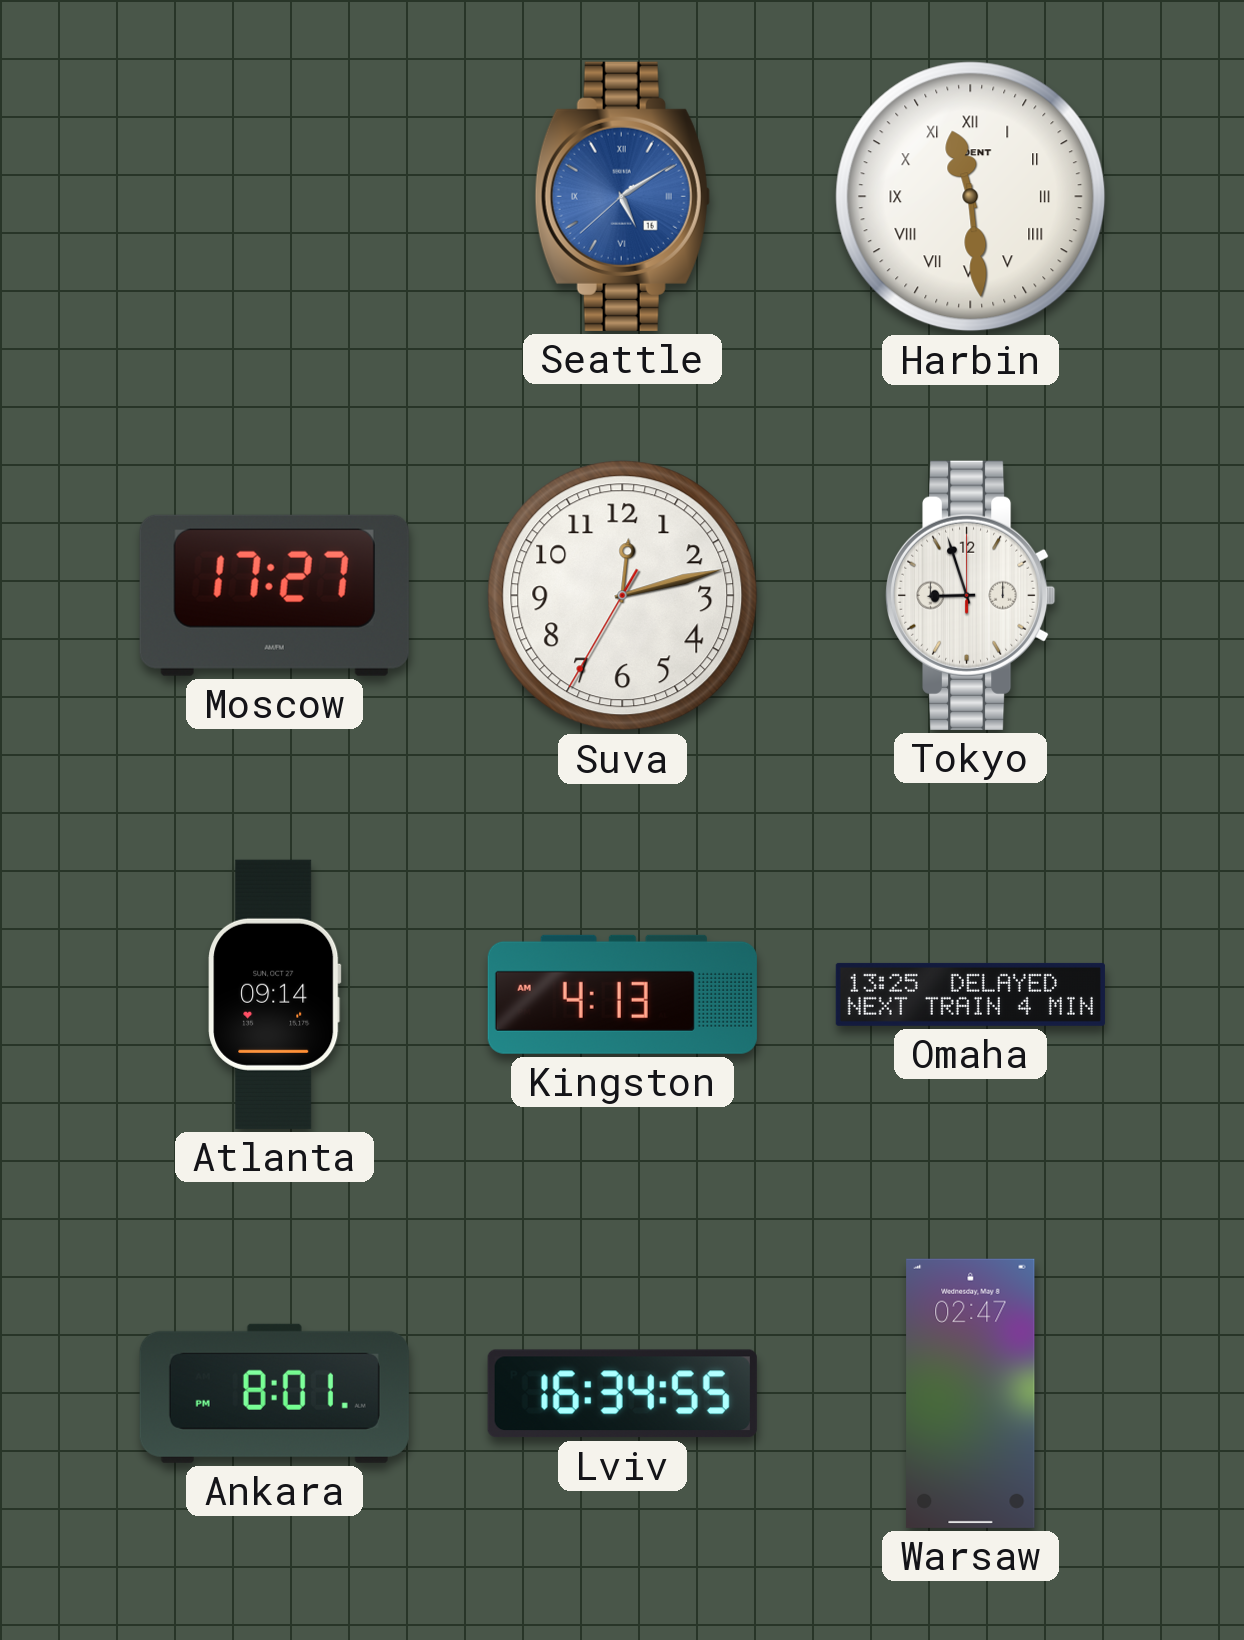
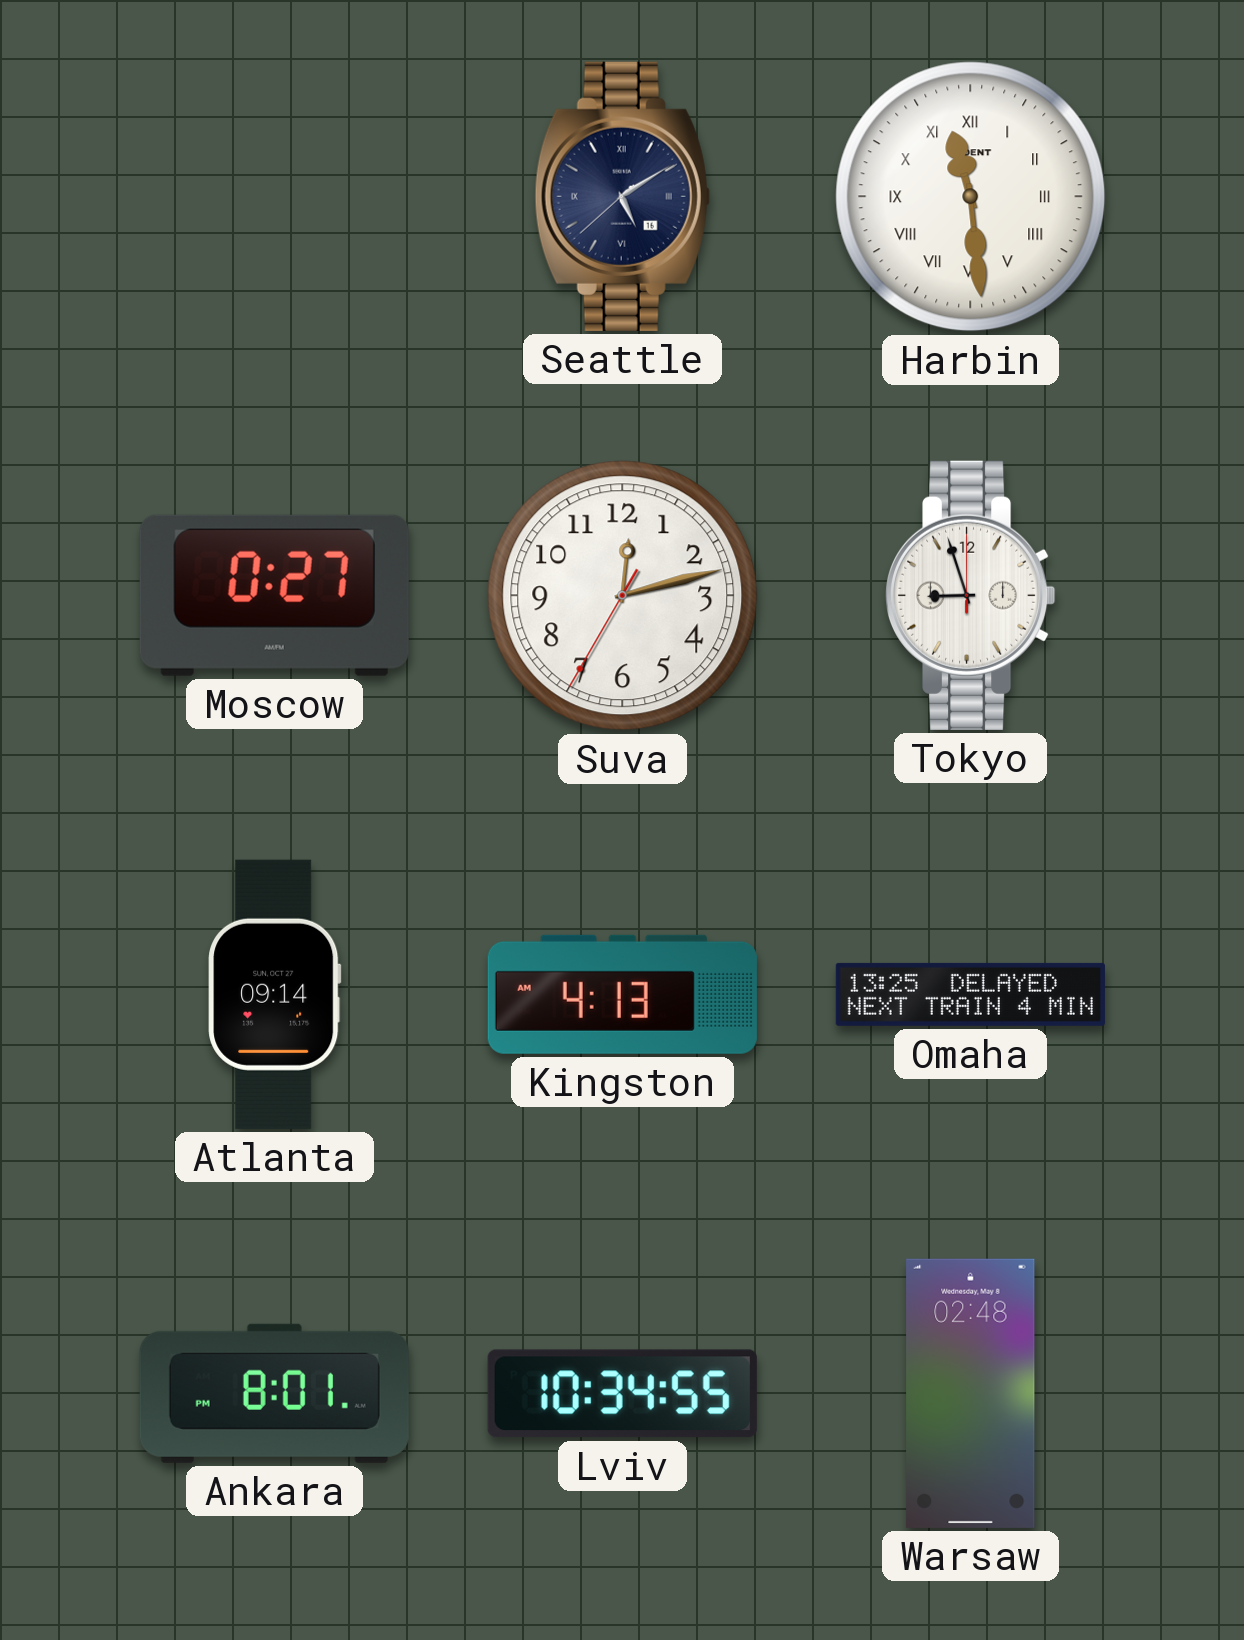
Seattle dial: blue -> navy (622, 196)
Moscow: 17:27 -> 0:27 (274, 595)
Lviv: 16:34 -> 10:34 (622, 1394)
Warsaw: 02:47 -> 02:48 (971, 1393)
